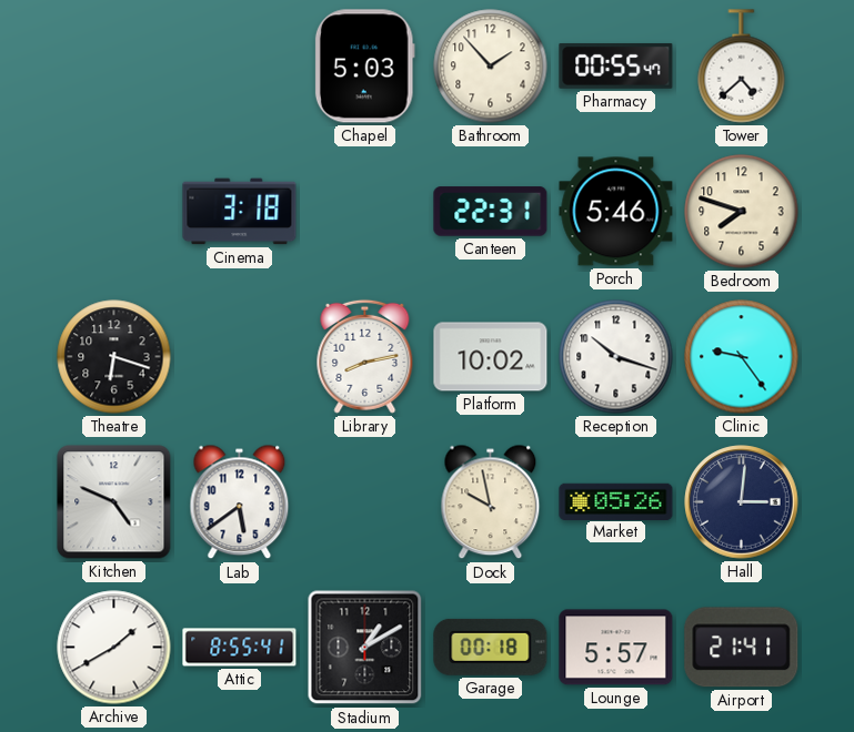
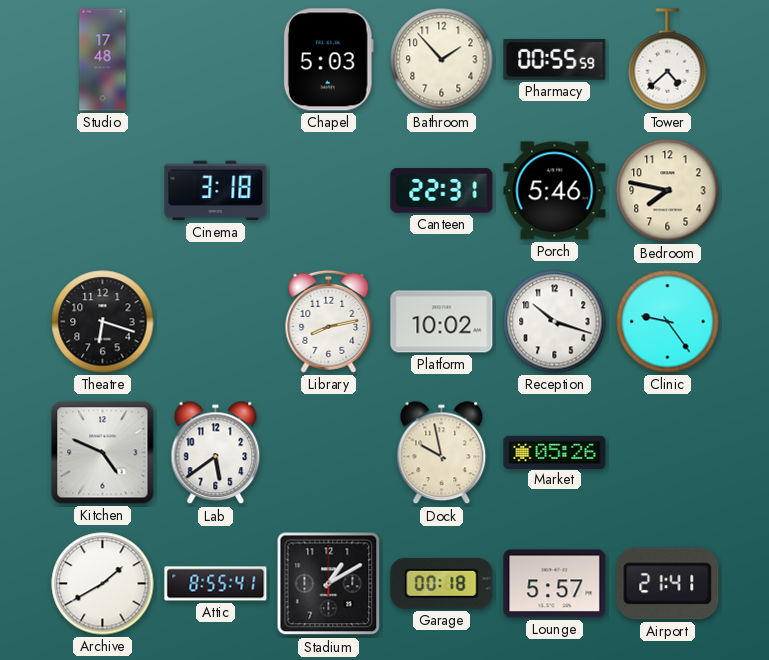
Studio: none -> 17:48 (103, 60)
Pharmacy: 00:55:47 -> 00:55:59 (555, 60)
Bedroom: 7:48 -> 7:47 (668, 191)
Hall: 3:01 -> none (742, 502)
